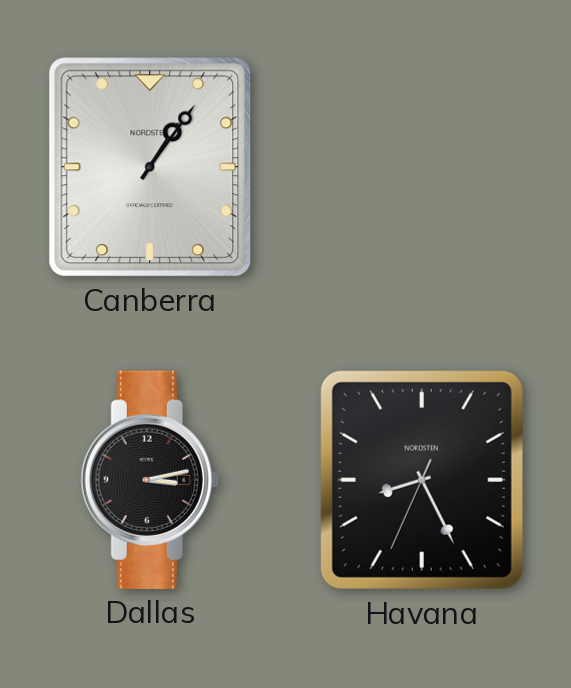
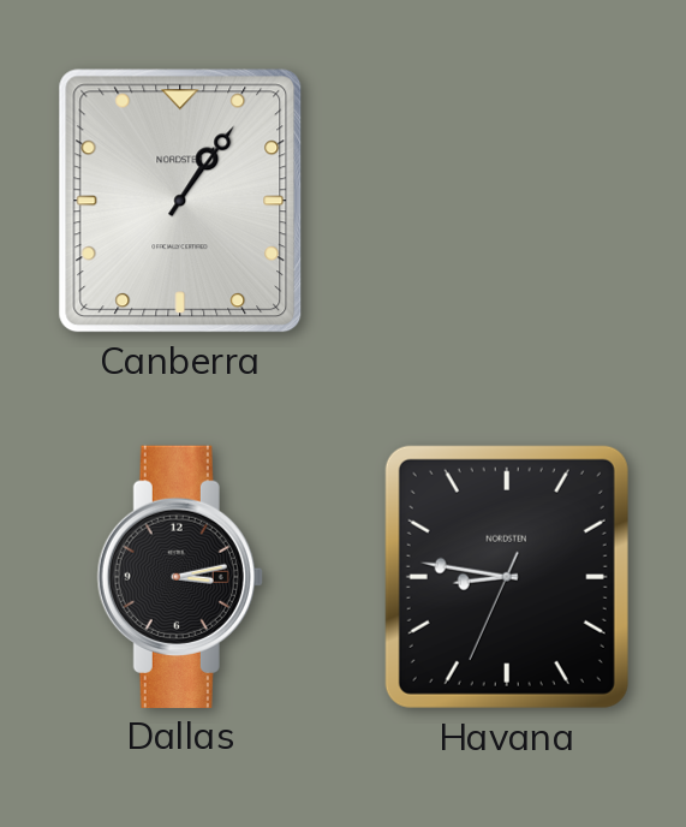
Havana: 8:25 -> 8:46 (507, 577)
